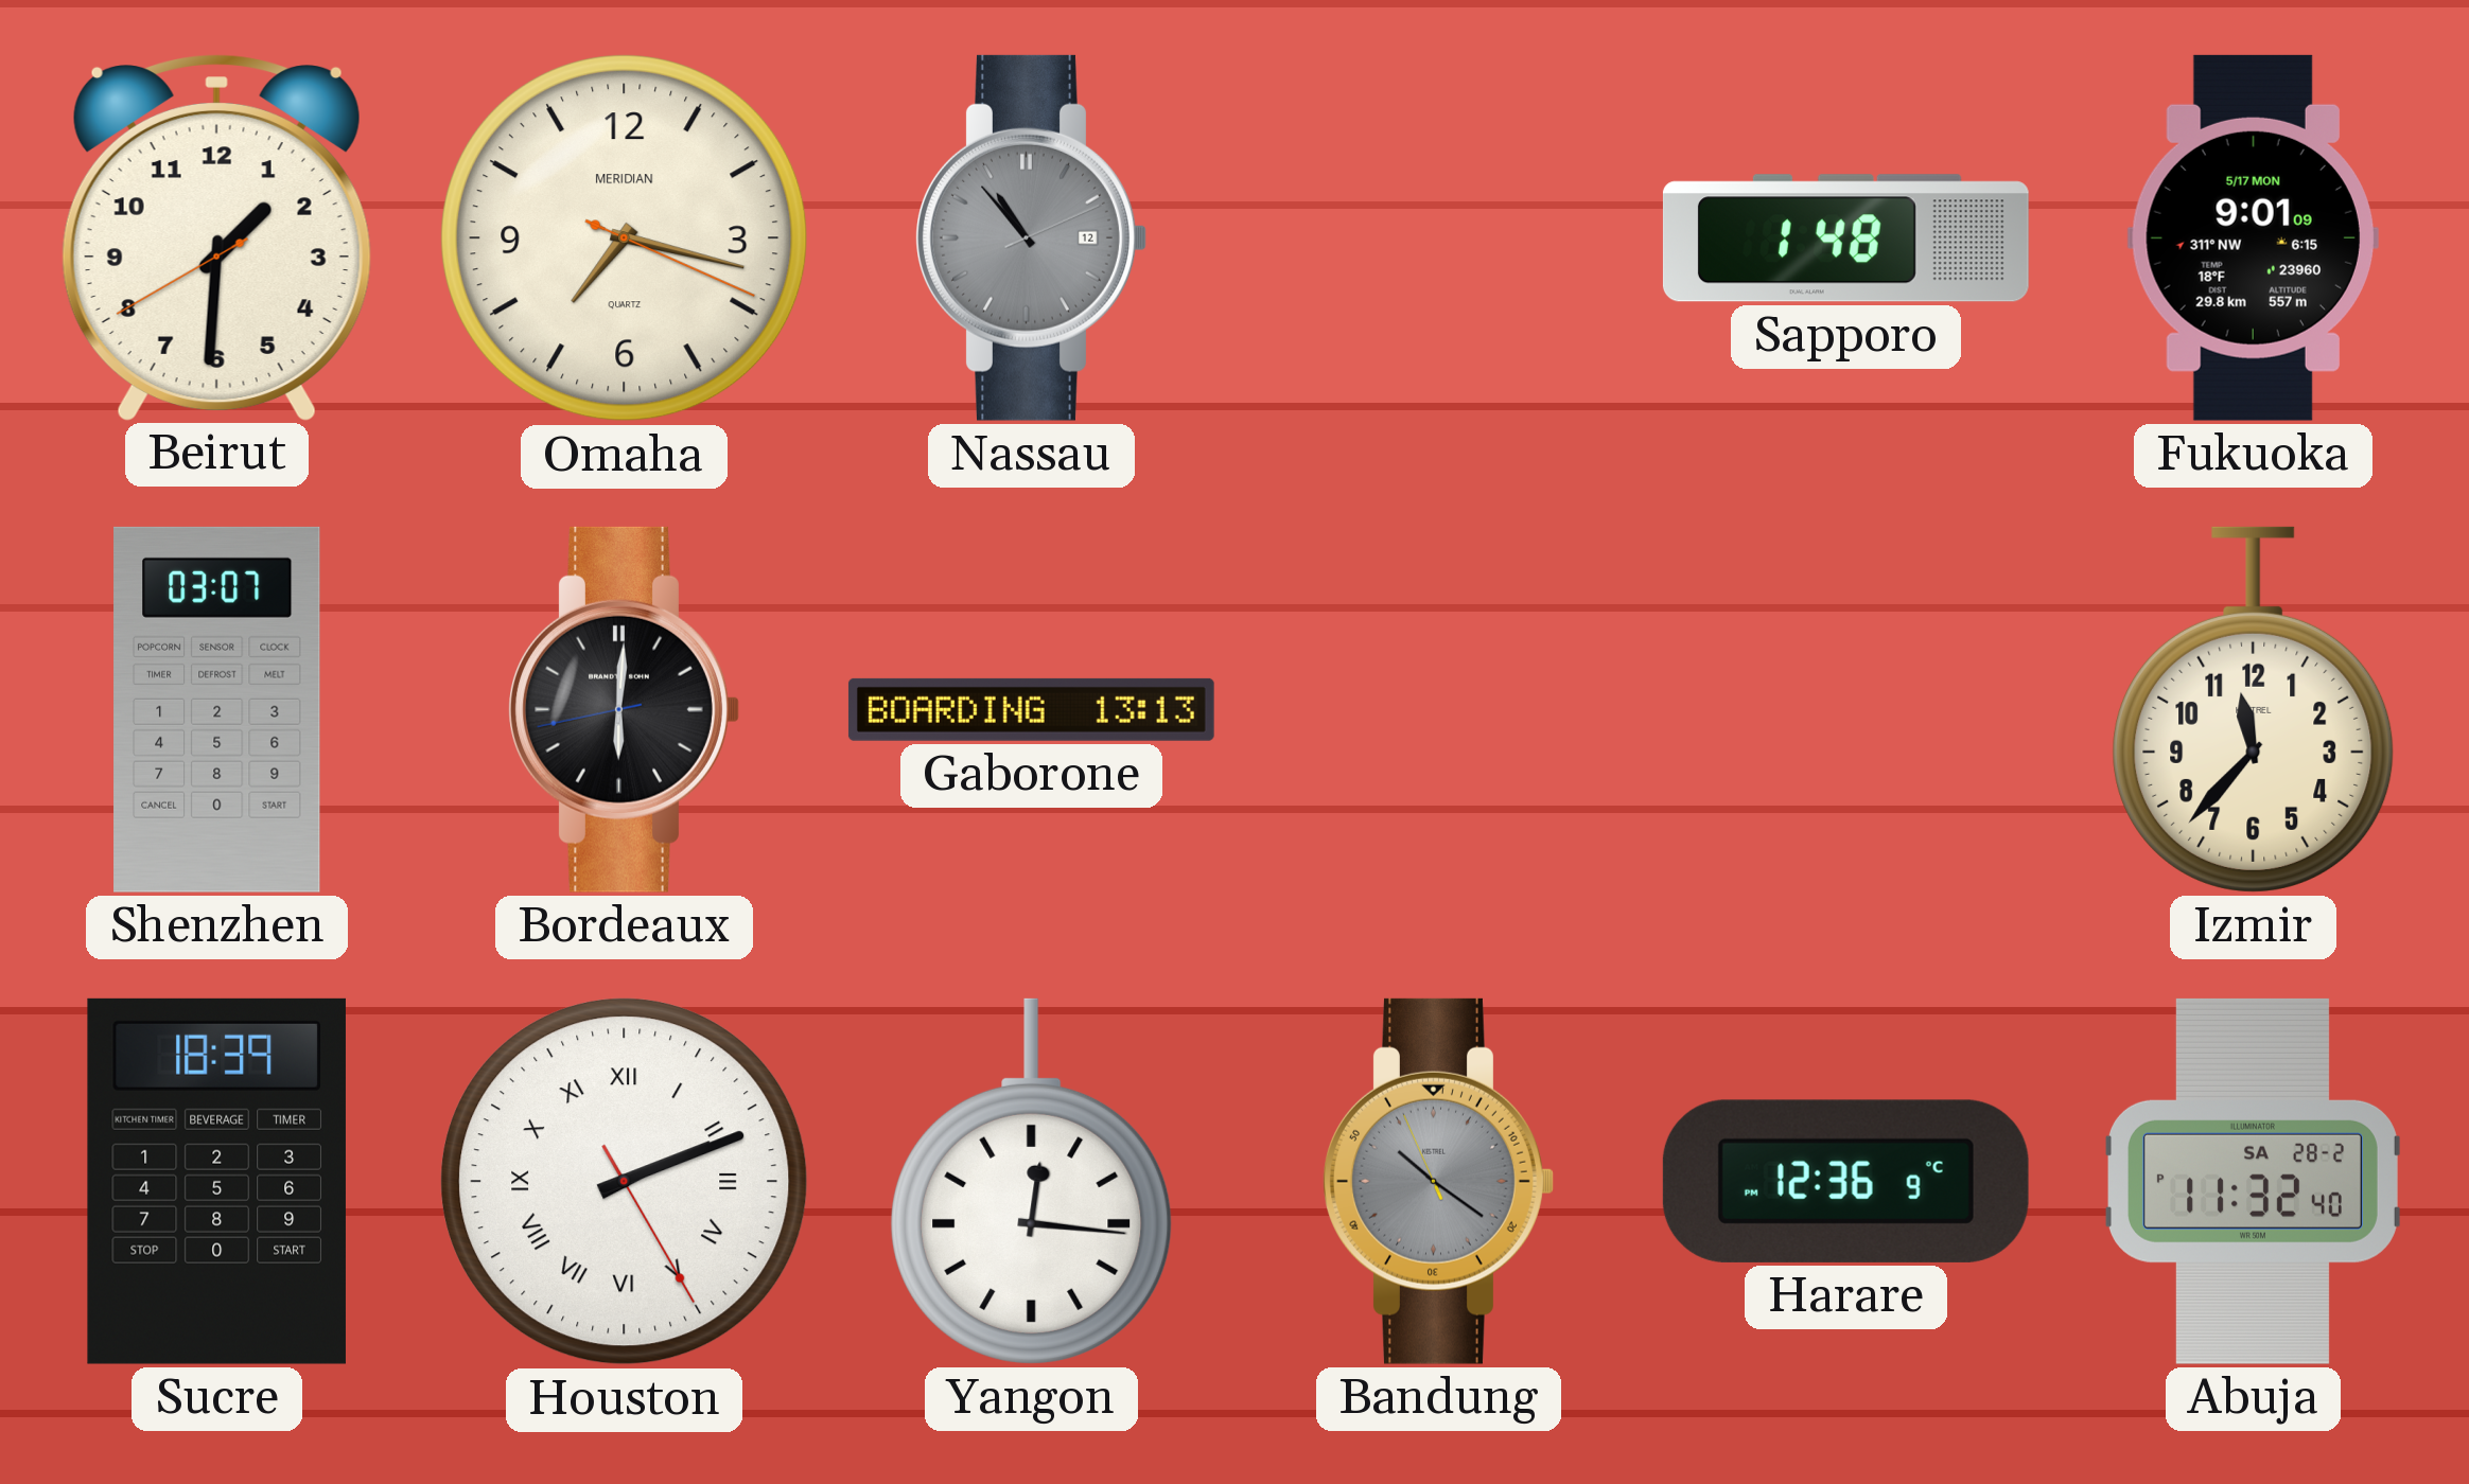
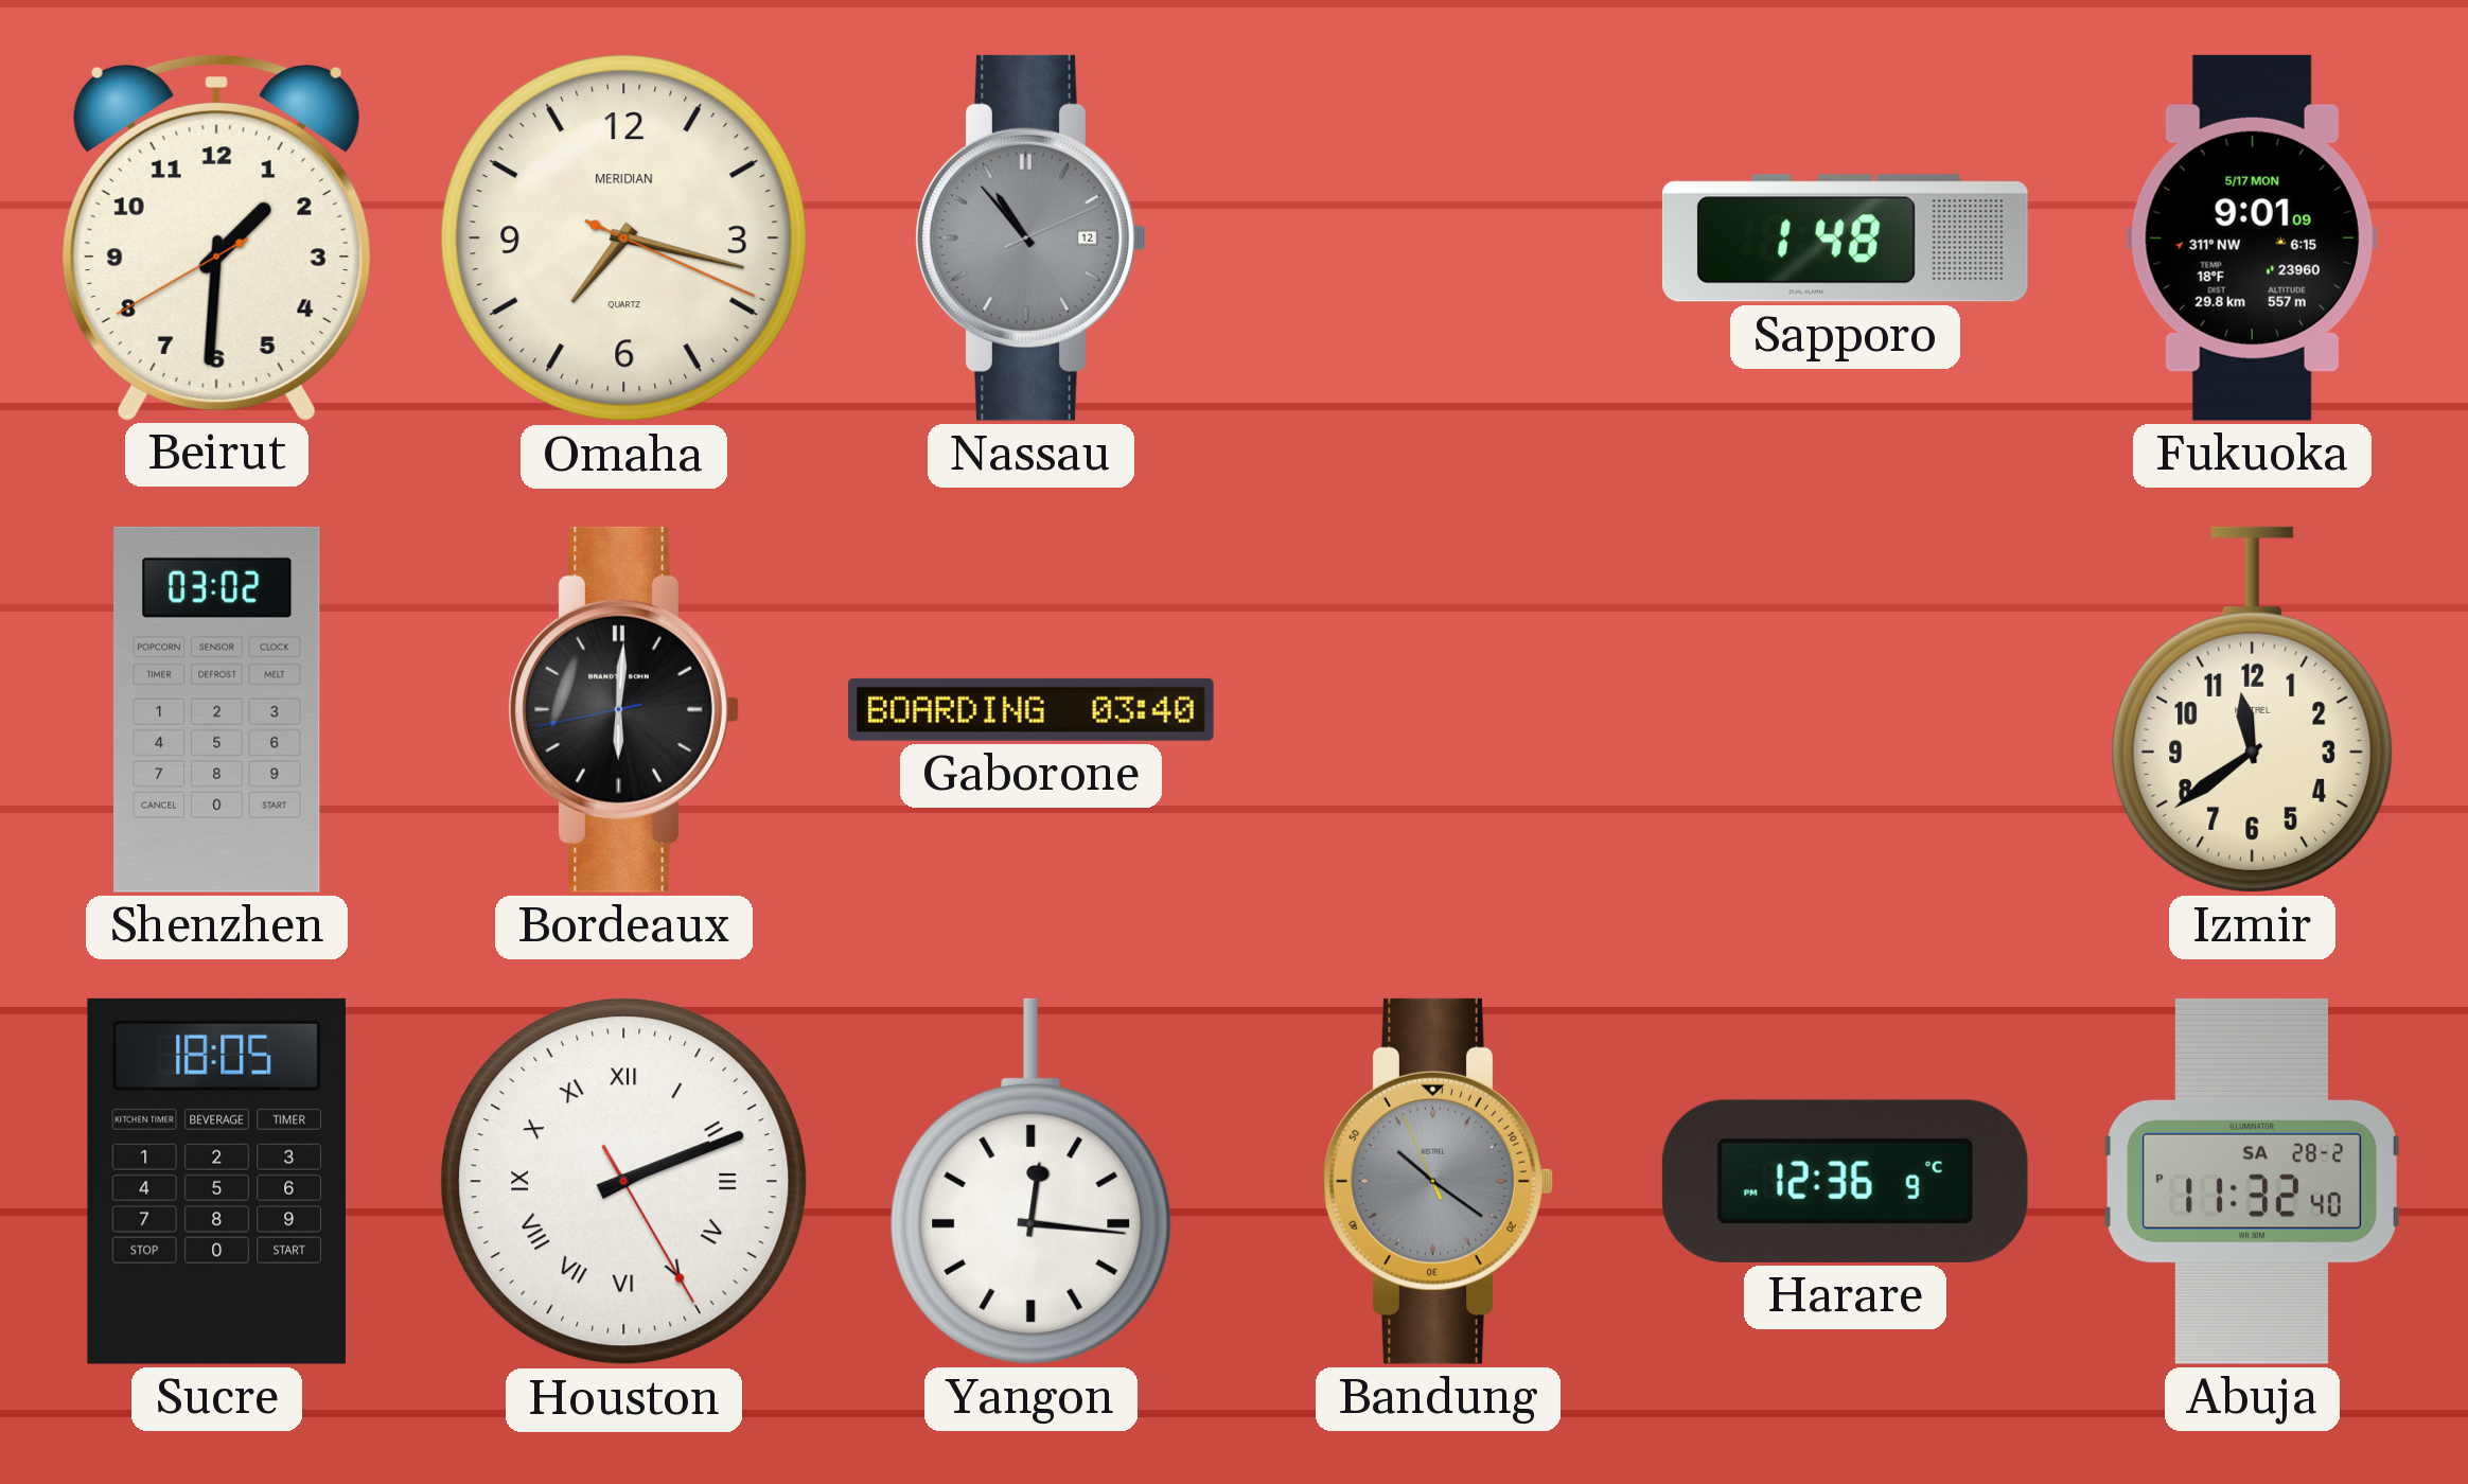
Shenzhen: 03:07 -> 03:02 (217, 709)
Gaborone: 13:13 -> 03:40 (1030, 709)
Izmir: 11:37 -> 11:39 (2253, 709)
Sucre: 18:39 -> 18:05 (216, 1181)
